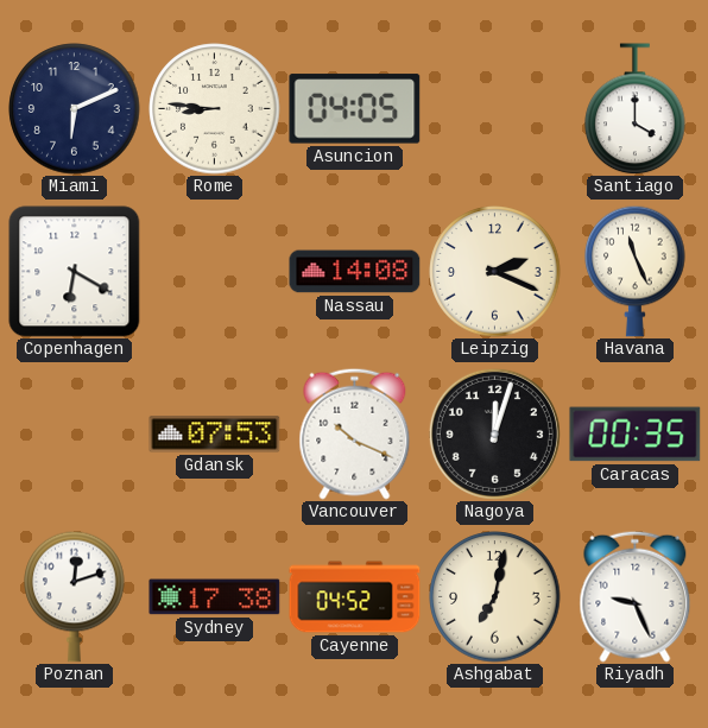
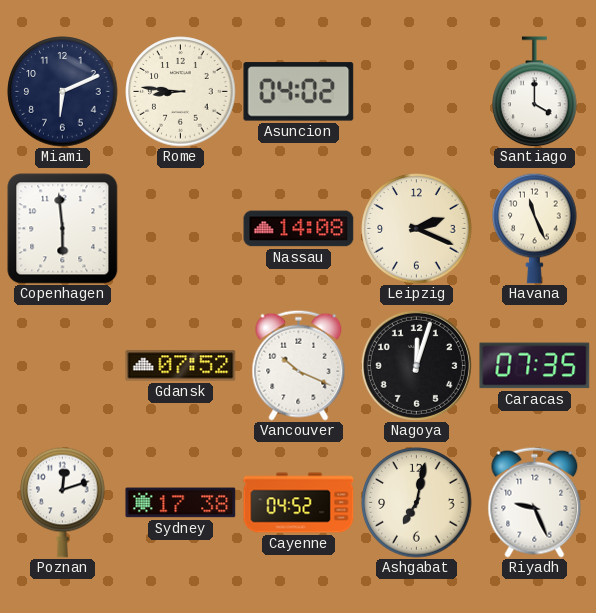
Asuncion: 04:05 -> 04:02 (299, 92)
Copenhagen: 6:20 -> 5:59 (63, 229)
Gdansk: 07:53 -> 07:52 (181, 366)
Caracas: 00:35 -> 07:35 (535, 366)
